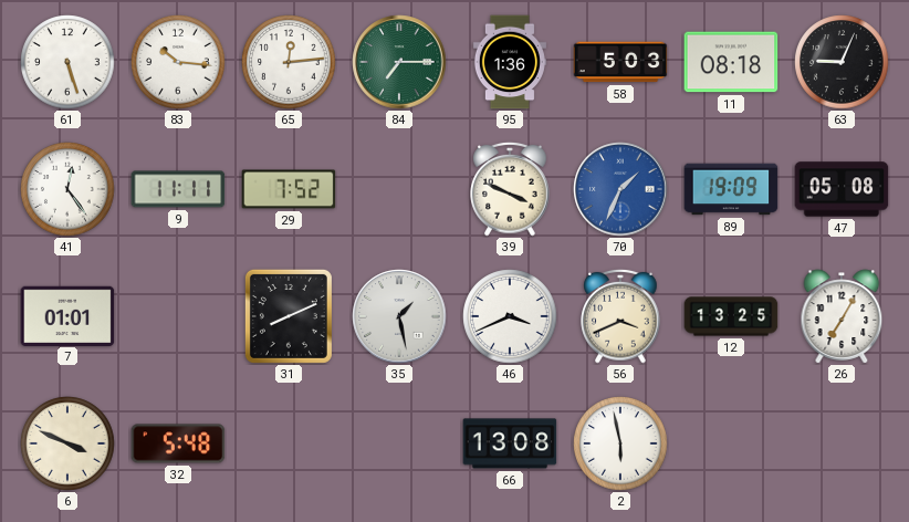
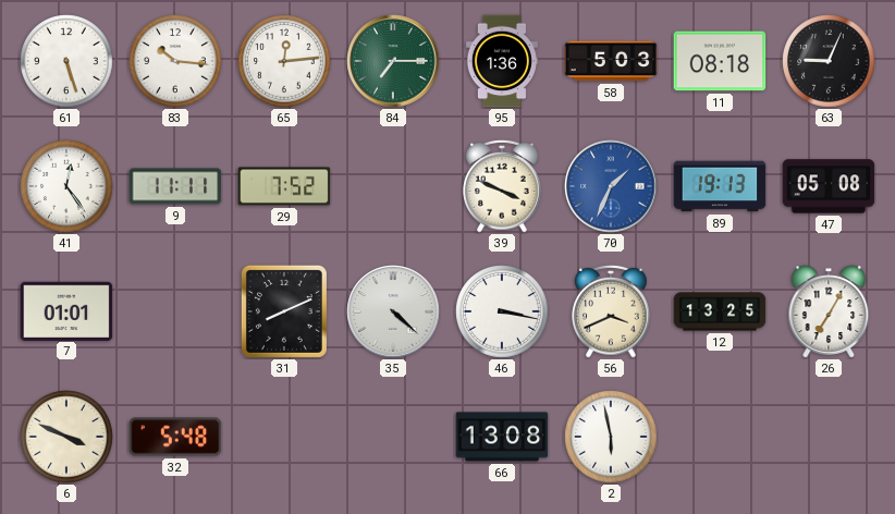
89: 19:09 -> 19:13 (720, 186)
35: 1:28 -> 4:22 (393, 311)
46: 3:41 -> 3:17 (502, 311)
